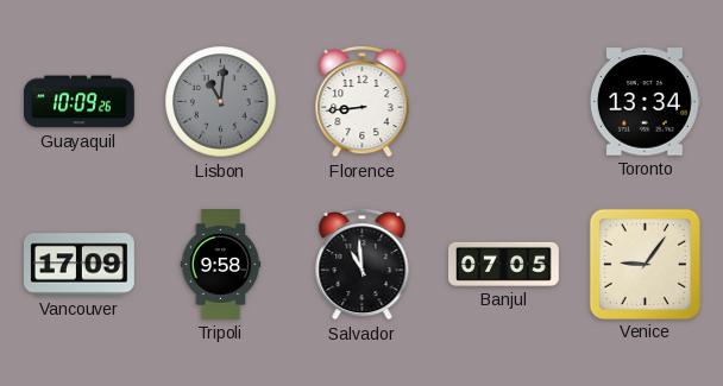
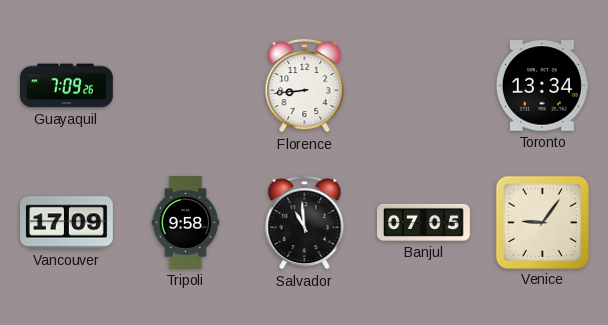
Guayaquil: 10:09 -> 7:09 (66, 86)
Lisbon: 11:01 -> none (221, 102)
